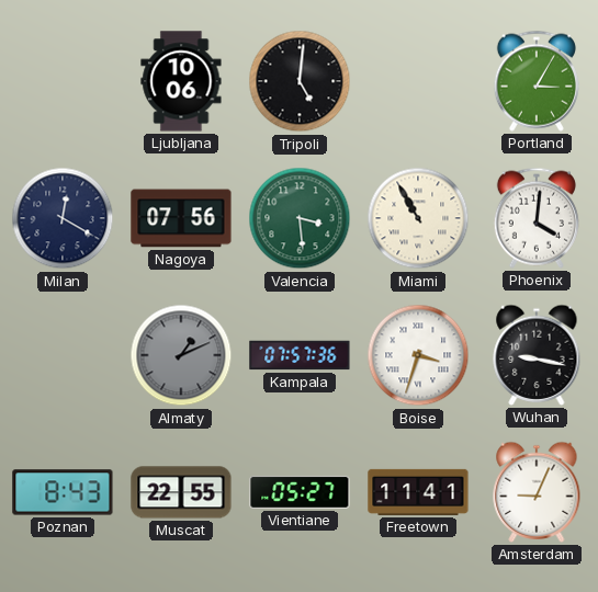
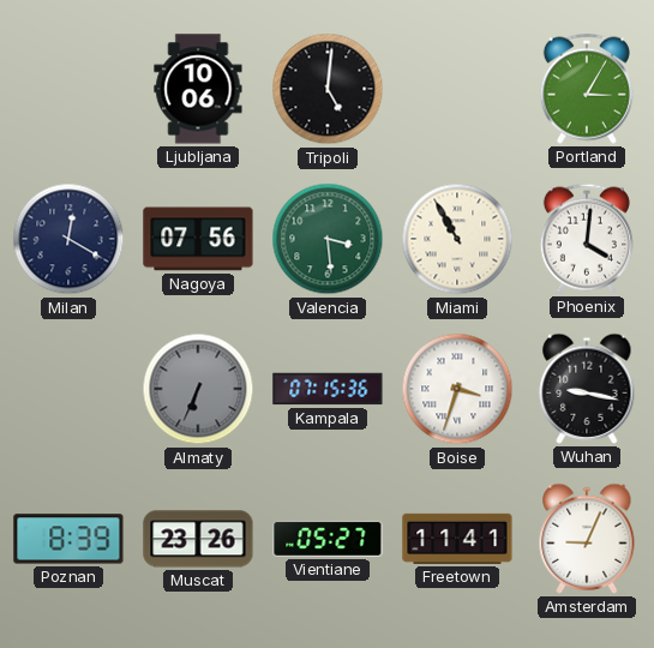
Almaty: 1:11 -> 6:34 (198, 389)
Kampala: 07:57 -> 07:15 (328, 389)
Poznan: 8:43 -> 8:39 (68, 539)
Muscat: 22:55 -> 23:26 (198, 539)
